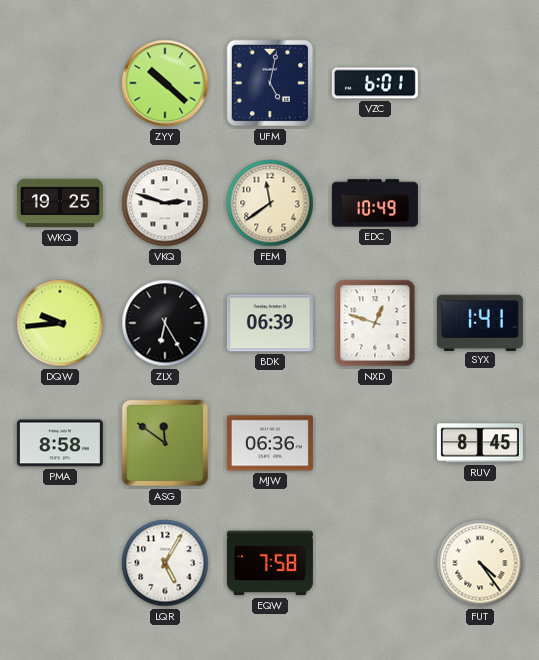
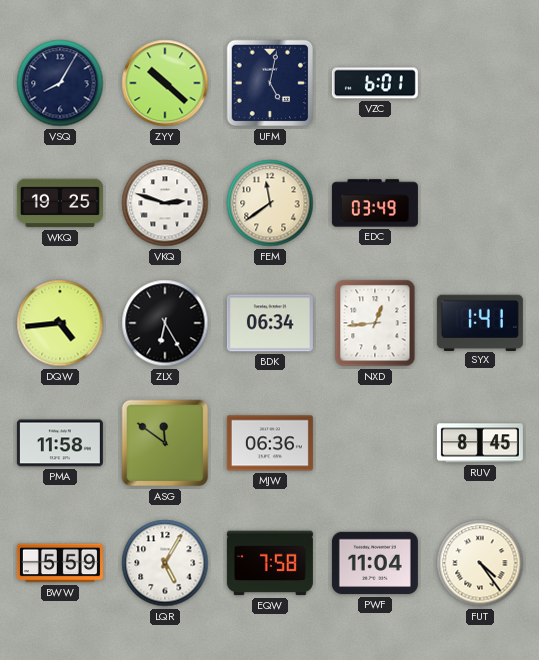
VSQ: none -> 8:05 (60, 83)
EDC: 10:49 -> 03:49 (375, 203)
DQW: 9:44 -> 4:44 (60, 323)
BDK: 06:39 -> 06:34 (270, 323)
NXD: 12:48 -> 12:44 (375, 323)
PMA: 8:58 -> 11:58 (60, 443)
BWW: none -> 5:59 (60, 563)
PWF: none -> 11:04 (375, 563)
